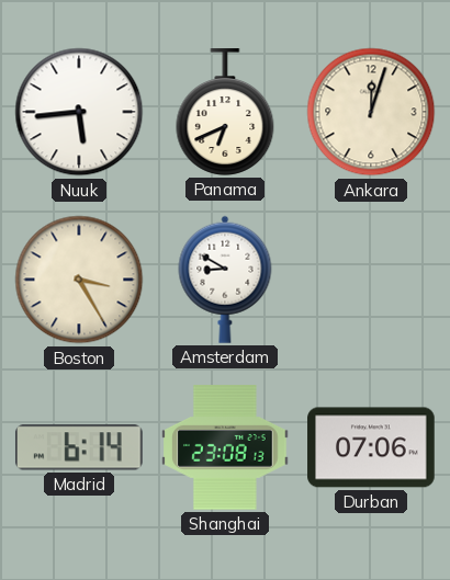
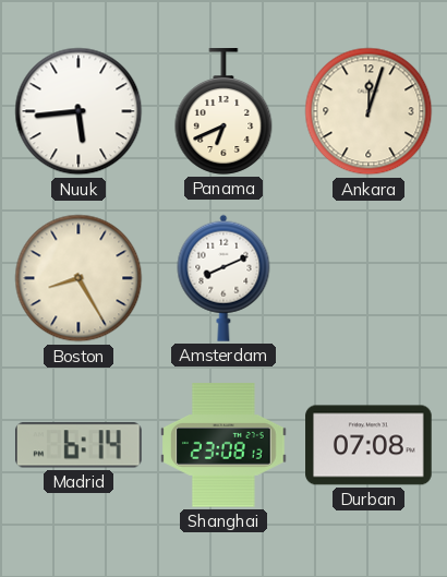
Boston: 3:25 -> 8:25 (78, 278)
Amsterdam: 8:50 -> 8:11 (224, 278)
Durban: 07:06 -> 07:08 (369, 445)
